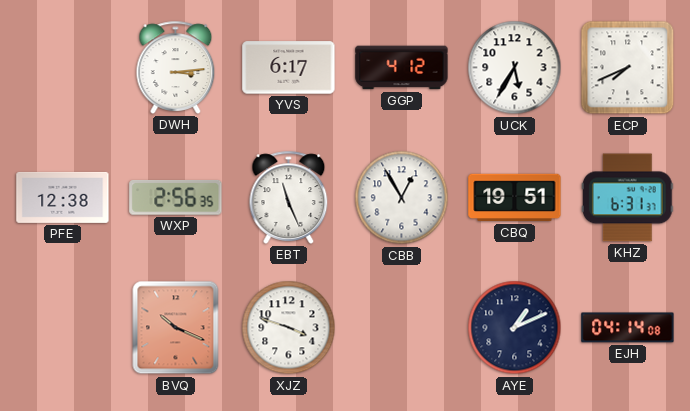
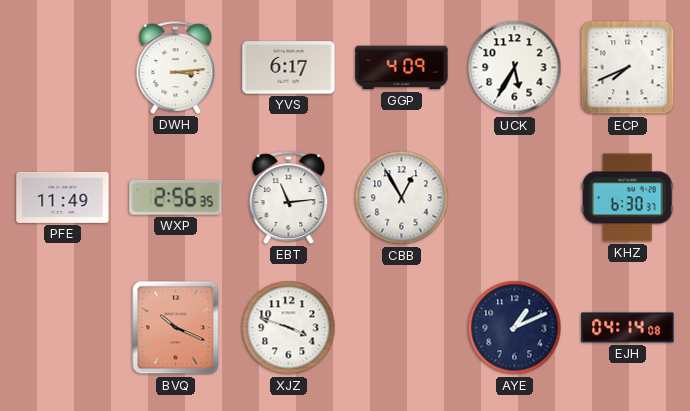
GGP: 4:12 -> 4:09 (402, 68)
PFE: 12:38 -> 11:49 (63, 197)
EBT: 11:26 -> 11:14 (289, 197)
CBQ: 19:51 -> none (515, 198)
KHZ: 6:31 -> 6:30 (627, 198)
